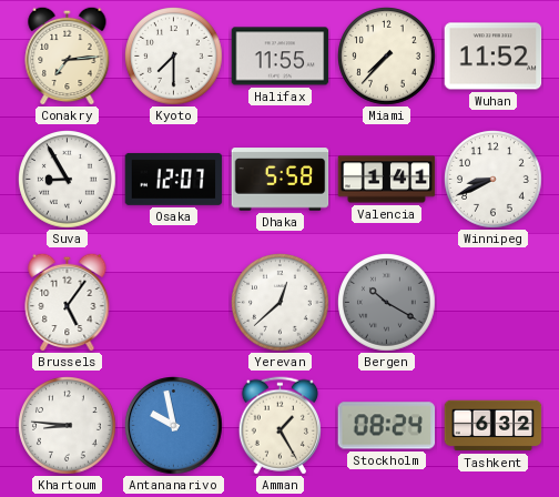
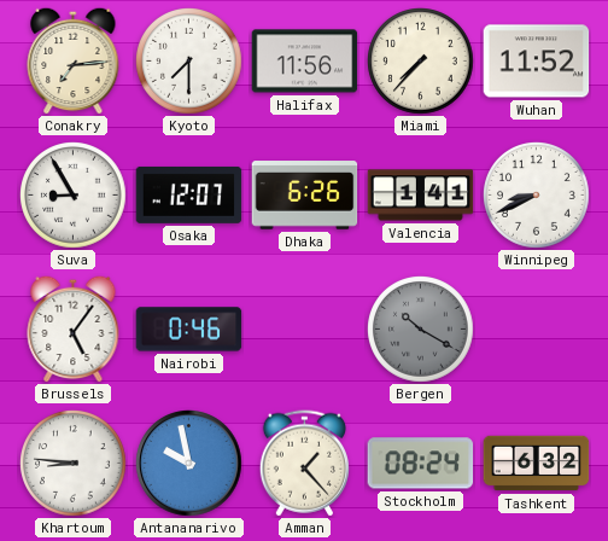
Halifax: 11:55 -> 11:56 (305, 62)
Dhaka: 5:58 -> 6:26 (305, 196)
Nairobi: none -> 0:46 (189, 330)
Yerevan: 12:38 -> none (281, 303)
Amman: 1:25 -> 1:23 (304, 464)
